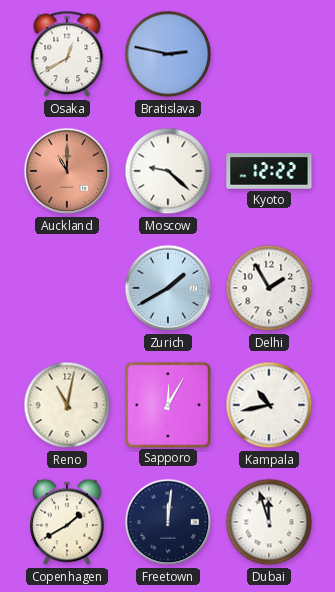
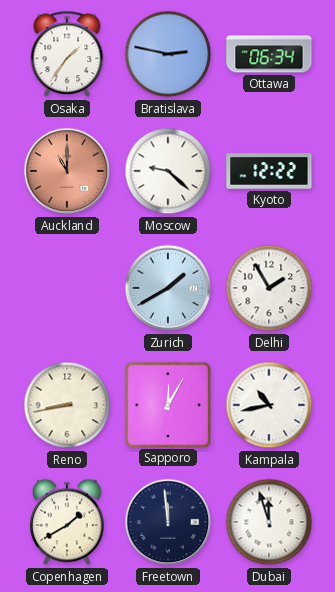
Osaka: 12:40 -> 1:36 (67, 54)
Ottawa: none -> 06:34 (269, 54)
Reno: 11:02 -> 8:43 (67, 405)
Freetown: 12:01 -> 11:59 (168, 522)
